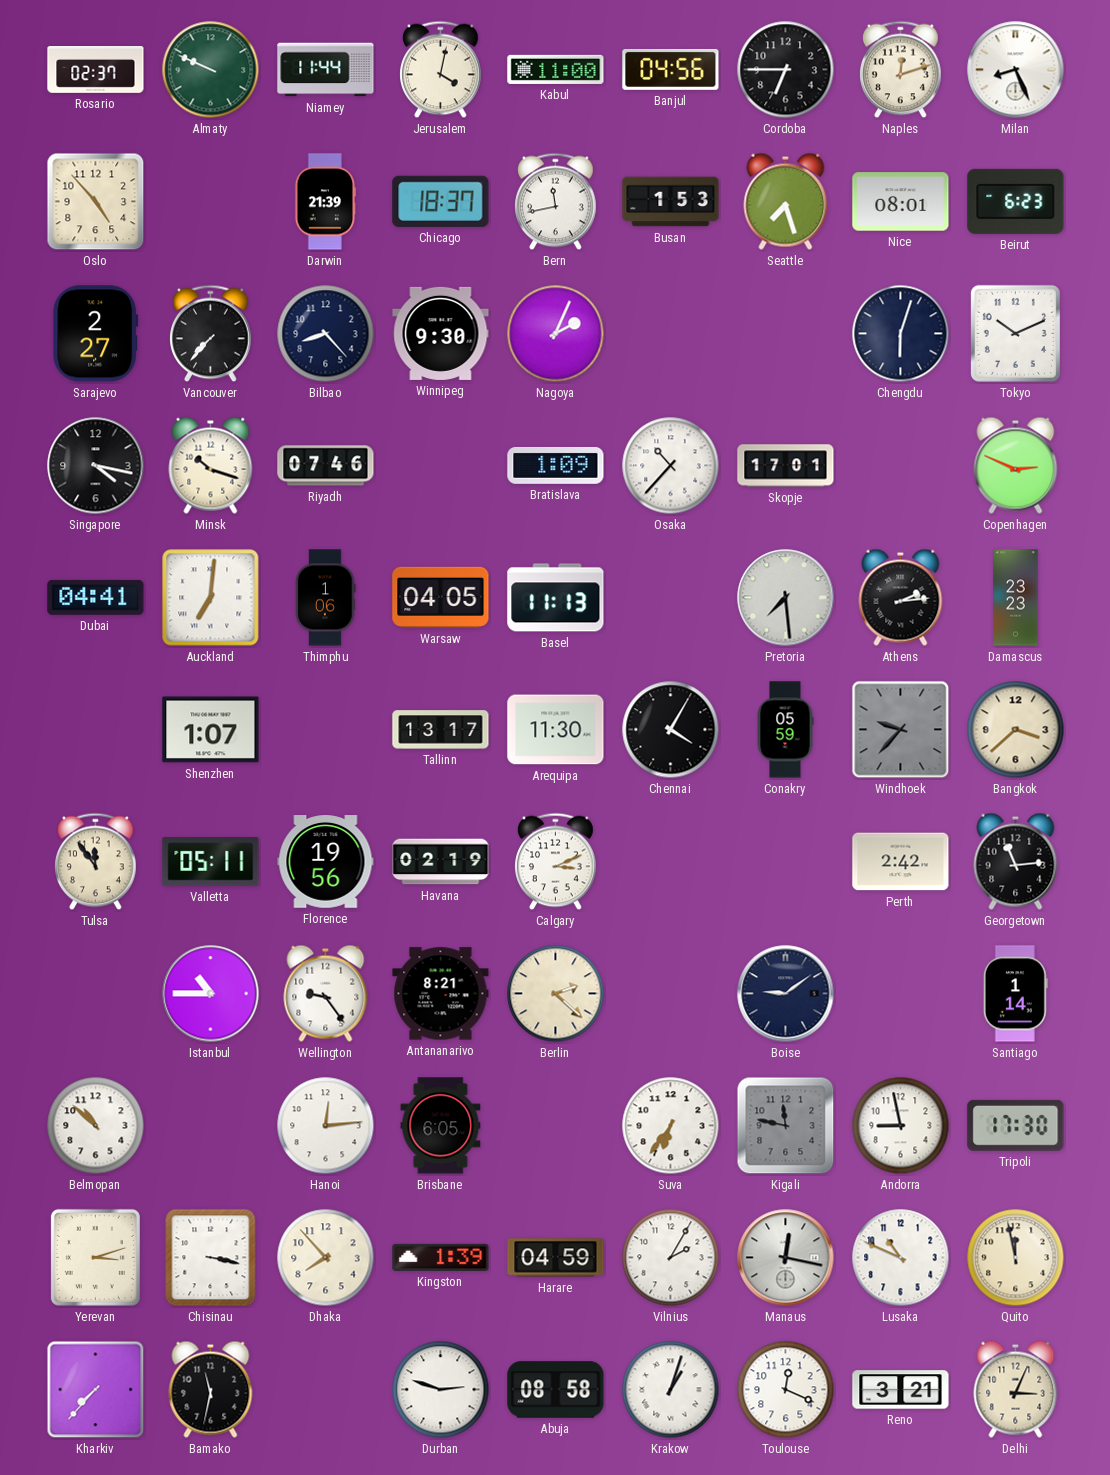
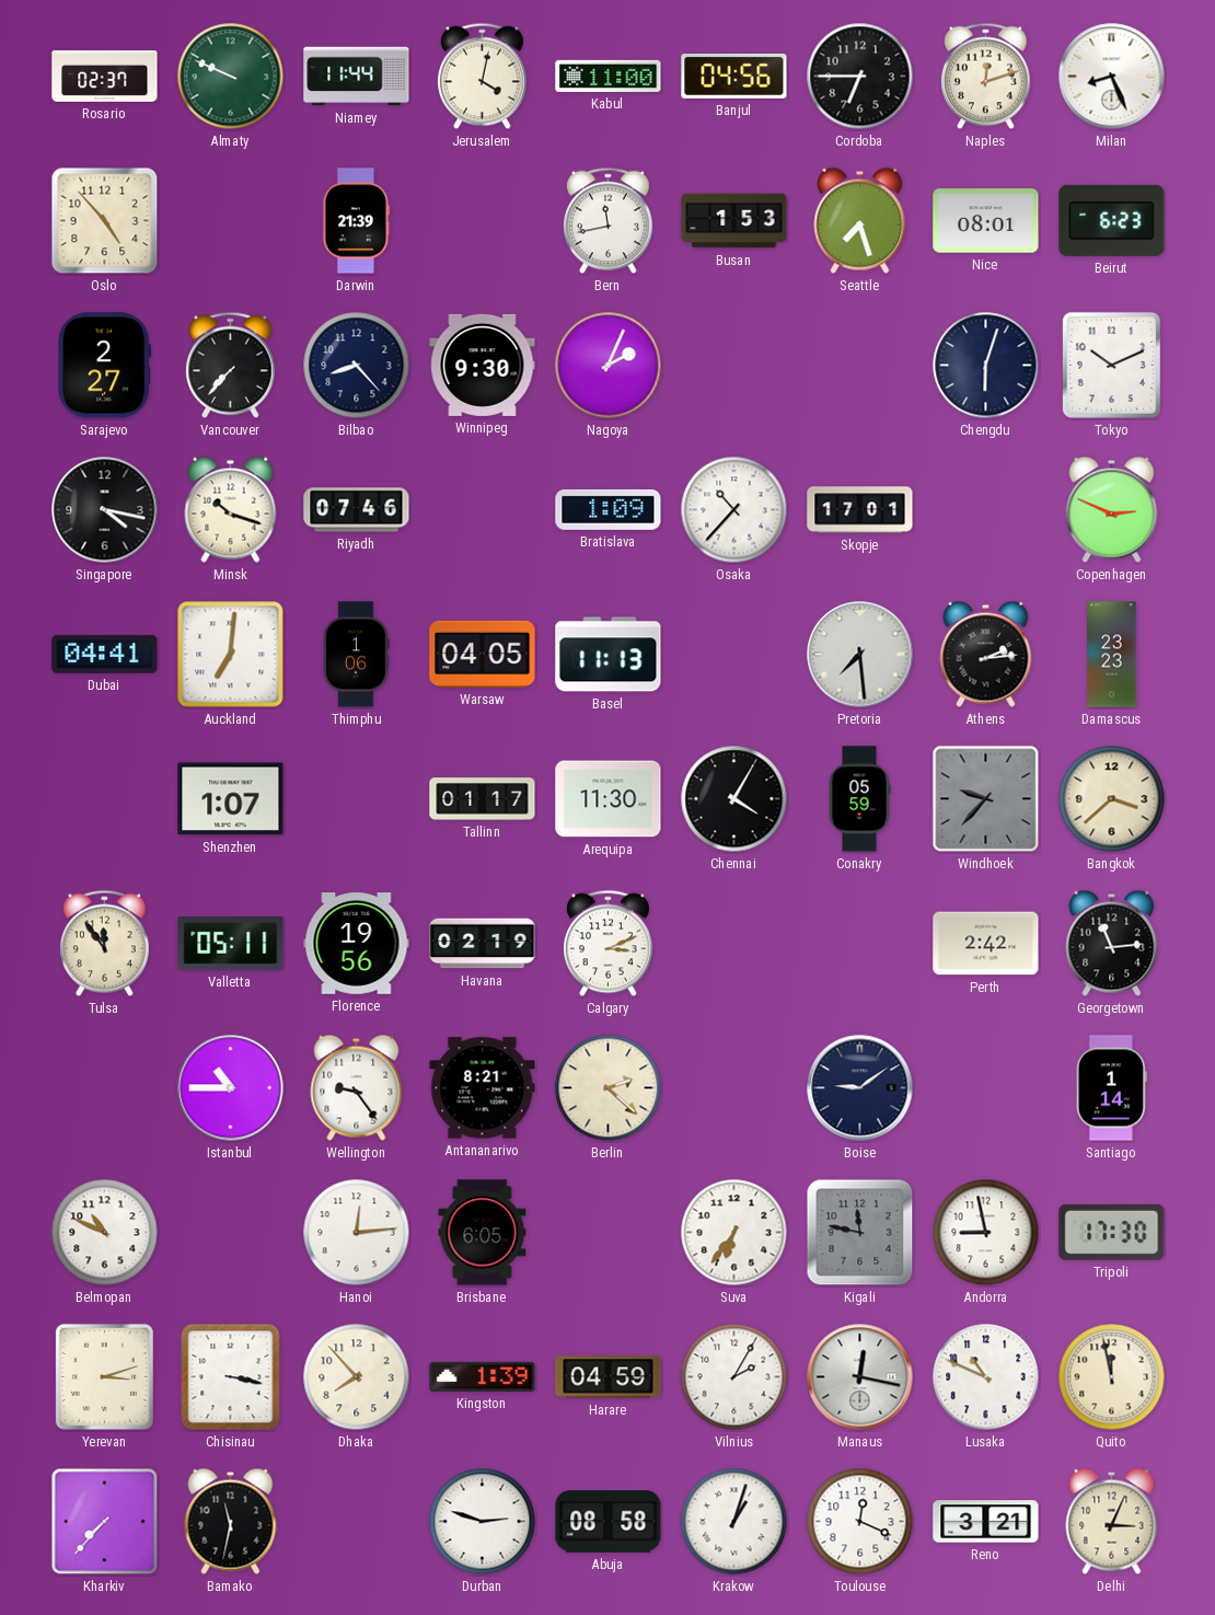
Chicago: 18:37 -> none (441, 201)
Tallinn: 13:17 -> 01:17 (483, 799)
Belmopan: 10:52 -> 10:49 (105, 1233)
